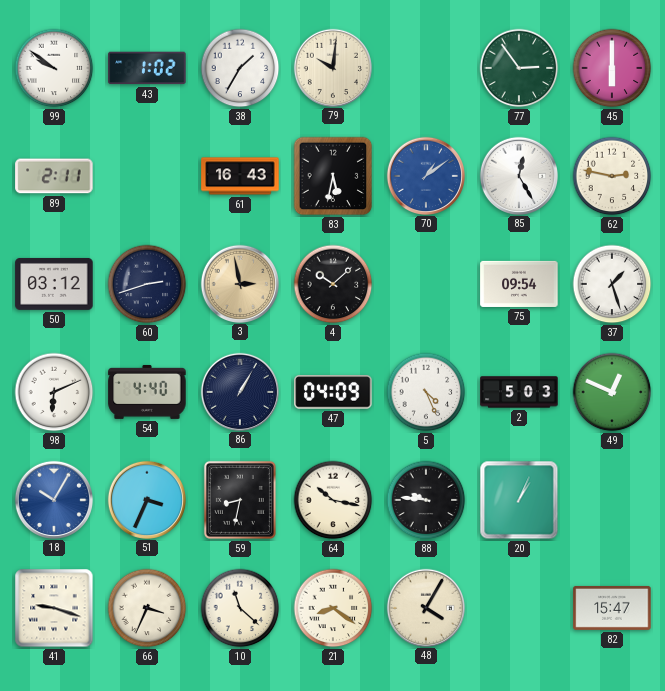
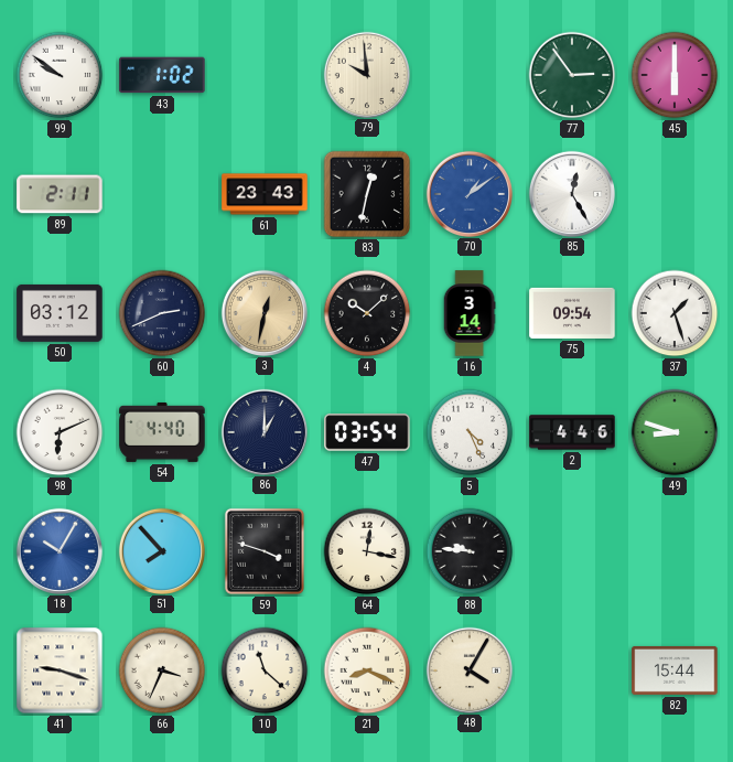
38: 1:35 -> none (240, 68)
79: 10:01 -> 9:59 (366, 74)
61: 16:43 -> 23:43 (265, 194)
83: 5:32 -> 12:32 (367, 194)
62: 2:47 -> none (612, 176)
60: 2:42 -> 2:41 (162, 313)
3: 2:58 -> 12:32 (263, 312)
16: none -> 3:14 (470, 313)
86: 1:05 -> 1:00 (263, 431)
47: 04:09 -> 03:54 (367, 432)
2: 5:03 -> 4:46 (572, 432)
49: 12:49 -> 8:48 (675, 432)
51: 3:34 -> 7:53 (161, 550)
59: 8:32 -> 3:48 (265, 551)
64: 10:17 -> 12:17 (367, 551)
20: 1:04 -> none (519, 500)
21: 8:21 -> 8:19 (367, 670)
82: 15:47 -> 15:44 (675, 670)
